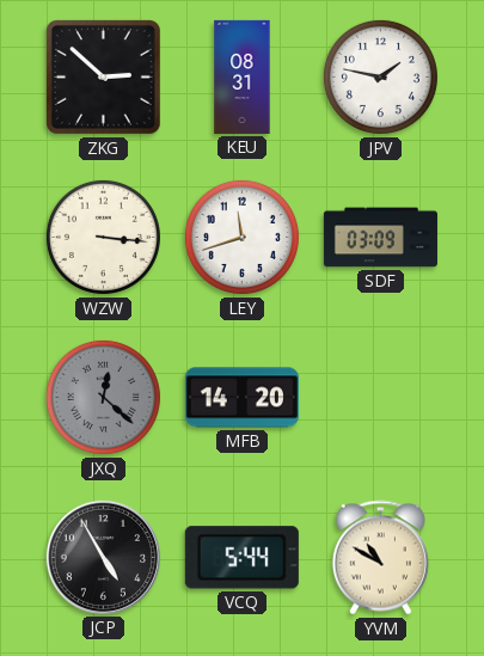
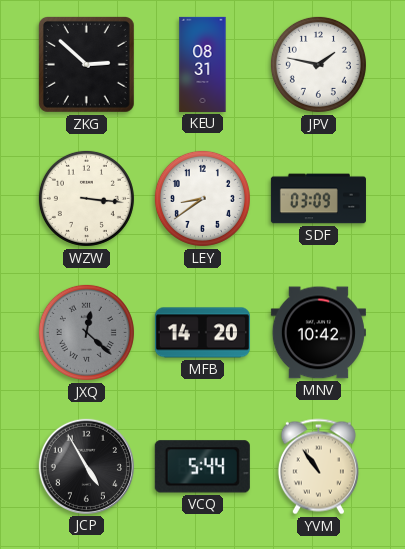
LEY: 11:42 -> 8:39 (202, 198)
MNV: none -> 10:42 (318, 333)
YVM: 10:50 -> 10:54 (318, 467)
